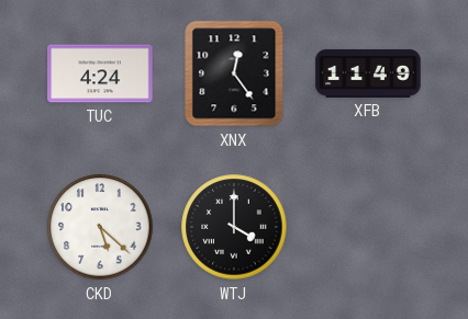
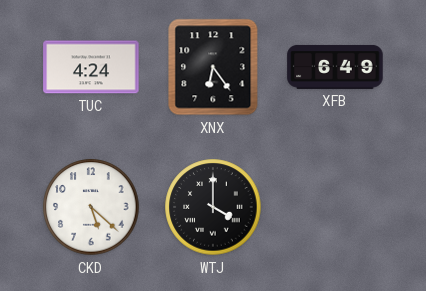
XNX: 12:24 -> 6:24 (213, 67)
XFB: 11:49 -> 6:49 (335, 67)
